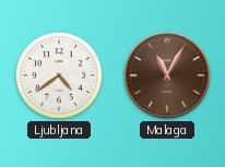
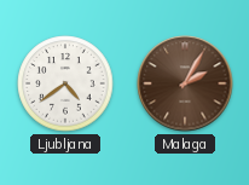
Malaga: 11:05 -> 2:05 (185, 83)
